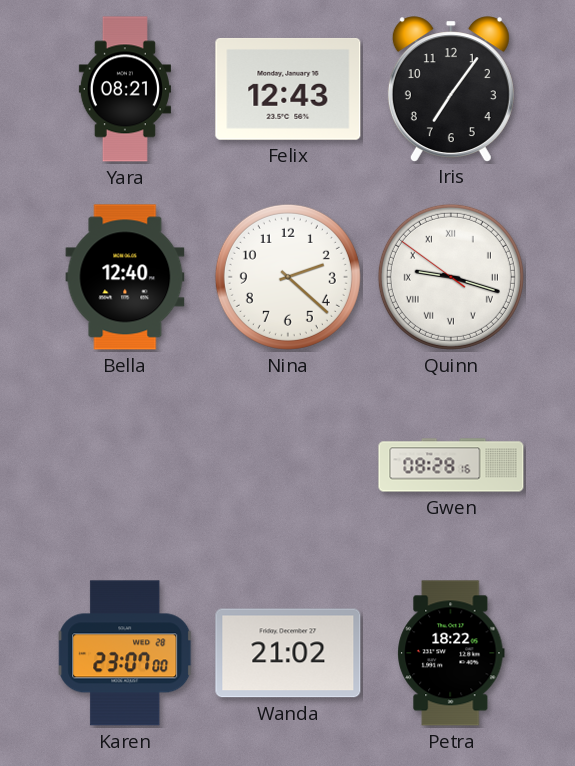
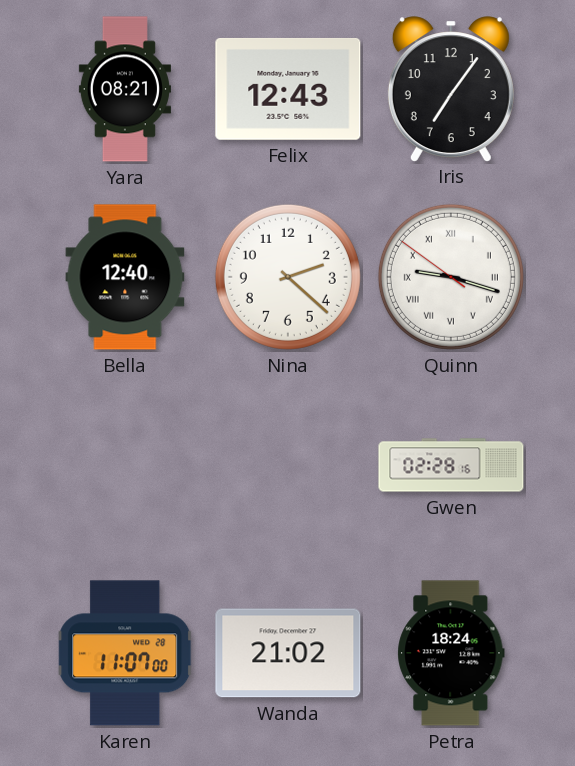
Gwen: 08:28 -> 02:28 (451, 465)
Karen: 23:07 -> 11:07 (125, 653)
Petra: 18:22 -> 18:24 (451, 653)
